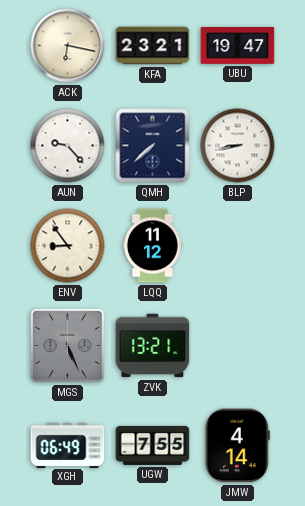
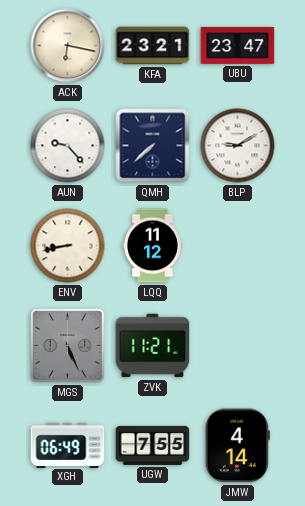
UBU: 19:47 -> 23:47 (238, 45)
BLP: 8:43 -> 9:10 (238, 146)
ENV: 8:54 -> 8:43 (68, 246)
ZVK: 13:21 -> 11:21 (153, 346)
